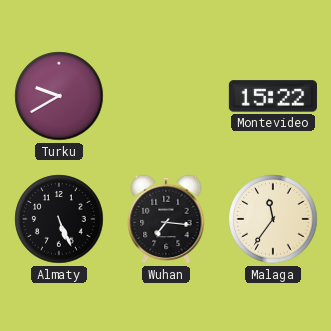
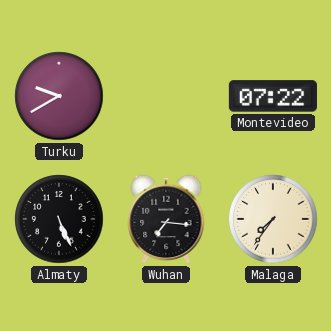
Montevideo: 15:22 -> 07:22 (273, 96)
Malaga: 11:36 -> 7:36 (273, 219)
